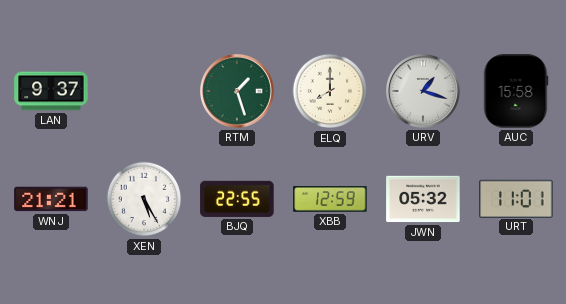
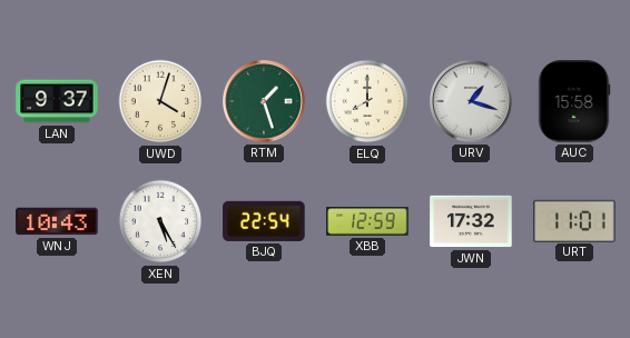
UWD: none -> 4:03 (160, 101)
WNJ: 21:21 -> 10:43 (57, 221)
BJQ: 22:55 -> 22:54 (264, 221)
JWN: 05:32 -> 17:32 (471, 221)
